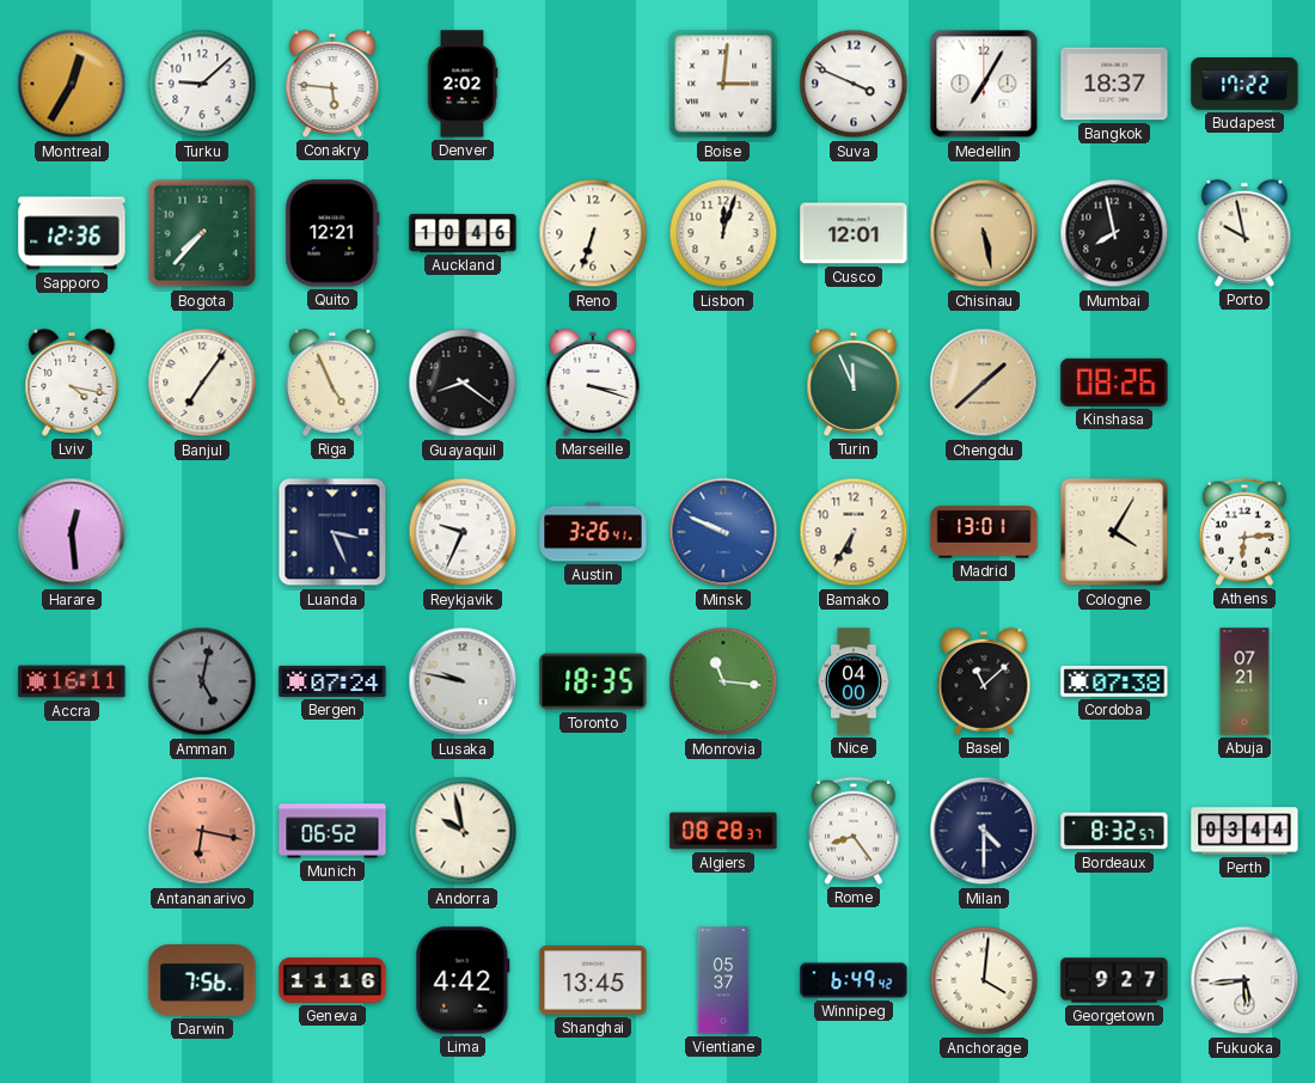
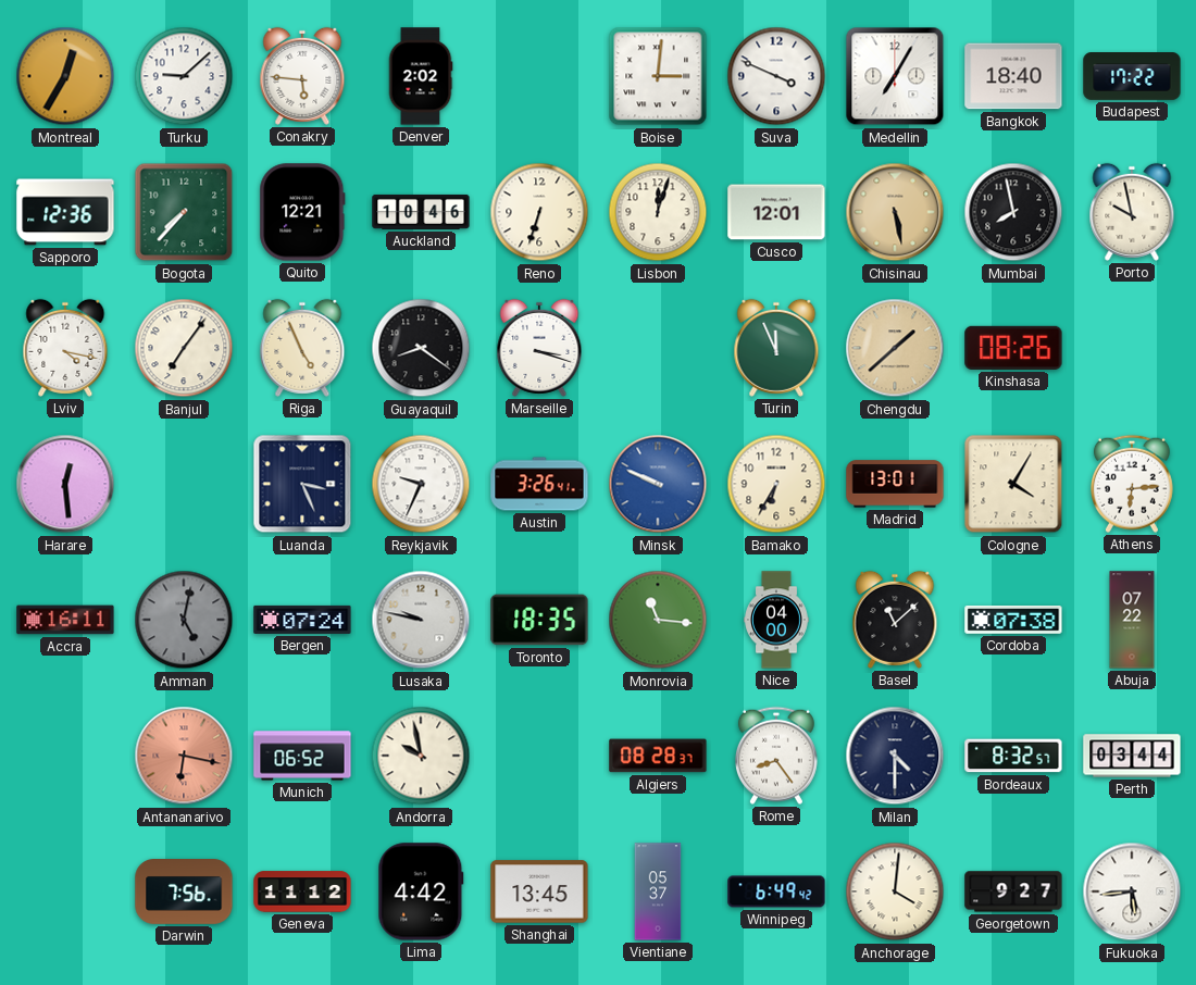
Bangkok: 18:37 -> 18:40 (1013, 76)
Abuja: 07:21 -> 07:22 (1132, 620)
Geneva: 11:16 -> 11:12 (302, 892)
